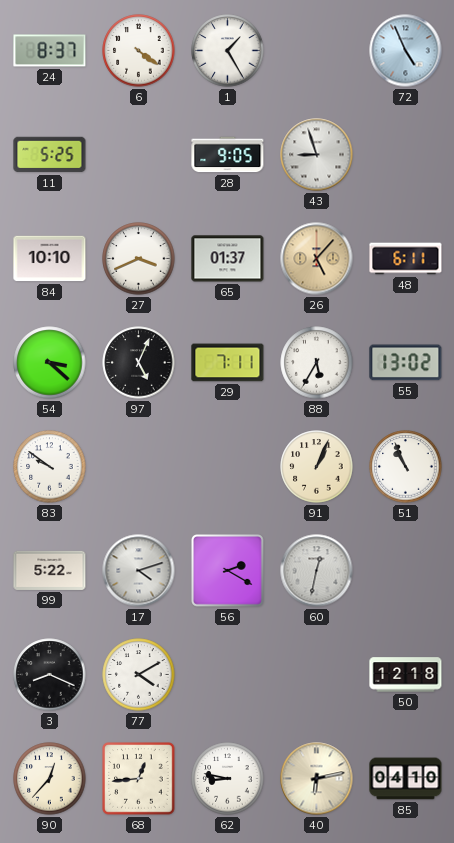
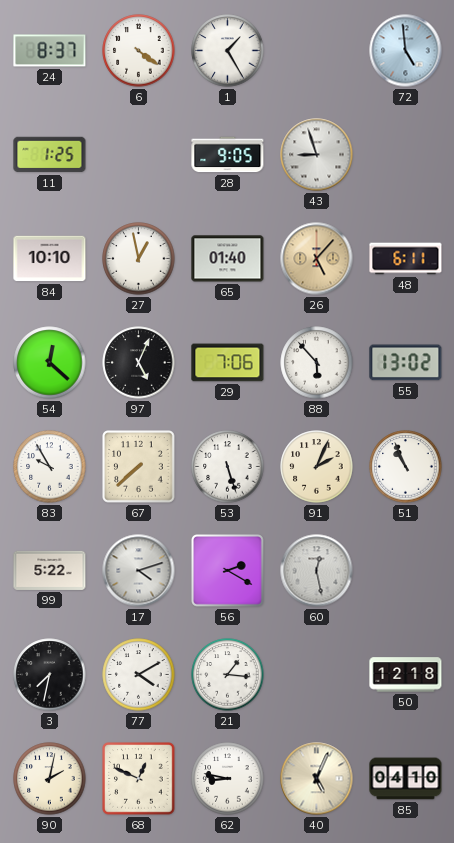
72: 4:56 -> 4:59 (406, 51)
11: 5:25 -> 1:25 (50, 155)
27: 3:41 -> 12:58 (139, 259)
65: 01:37 -> 01:40 (228, 259)
54: 3:22 -> 12:22 (50, 363)
29: 7:11 -> 7:06 (228, 363)
88: 5:35 -> 5:53 (317, 363)
83: 9:51 -> 9:55 (50, 467)
67: none -> 7:38 (139, 467)
53: none -> 5:27 (228, 467)
91: 1:04 -> 2:04 (317, 467)
60: 12:32 -> 12:28 (317, 571)
3: 8:19 -> 7:32 (50, 675)
21: none -> 1:16 (228, 675)
90: 12:37 -> 2:02 (50, 779)
68: 12:44 -> 12:49 (139, 779)
40: 6:13 -> 5:04 (317, 779)
